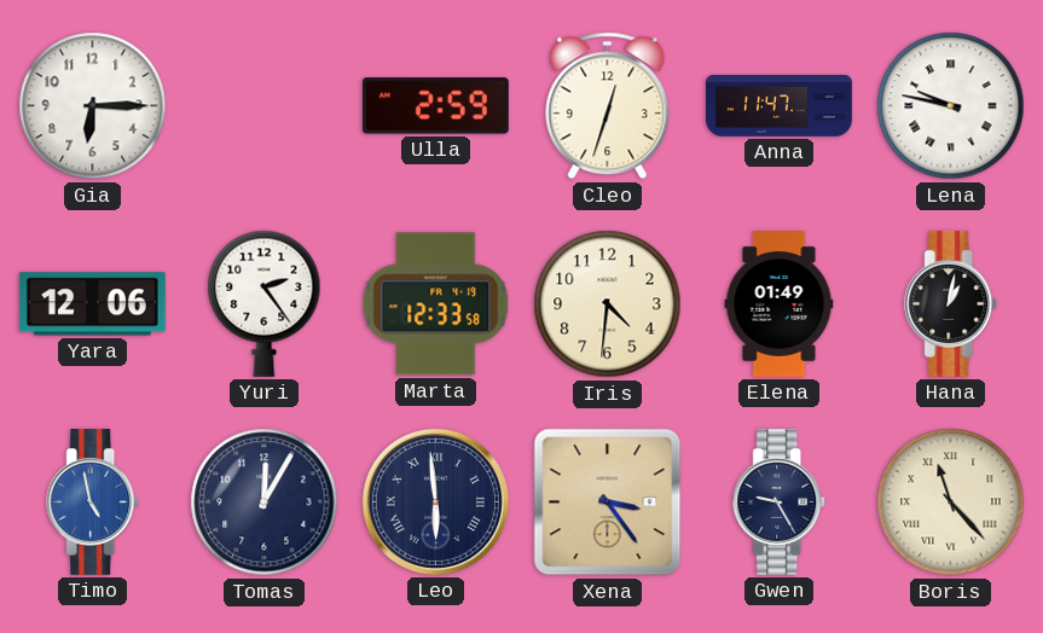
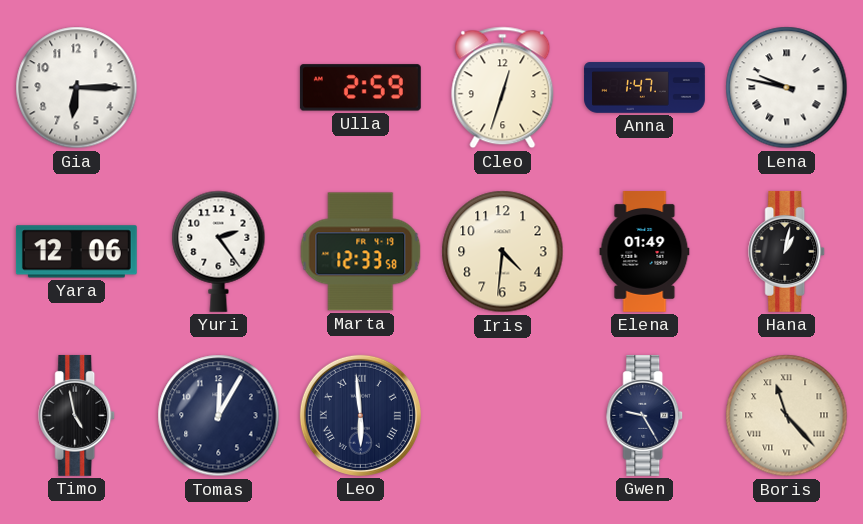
Anna: 11:47 -> 1:47 (645, 88)
Timo dial: blue -> black (77, 415)
Xena: 3:24 -> none (608, 503)
